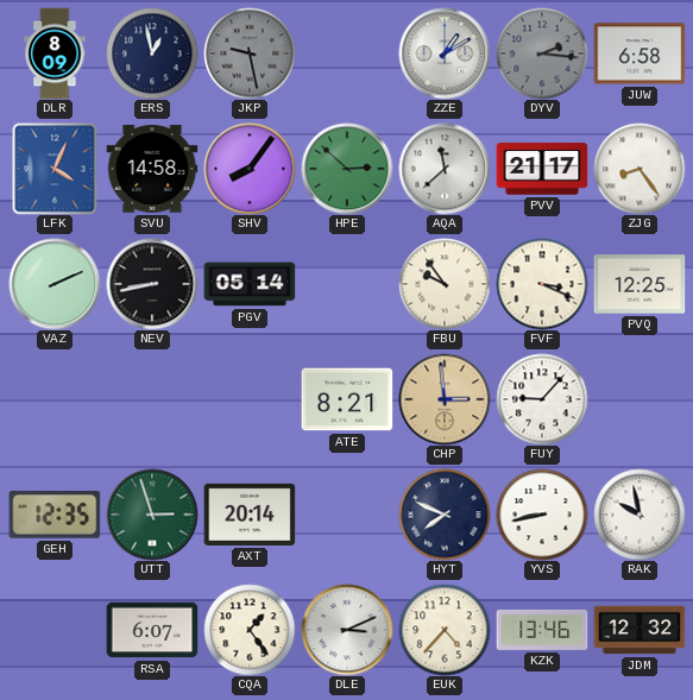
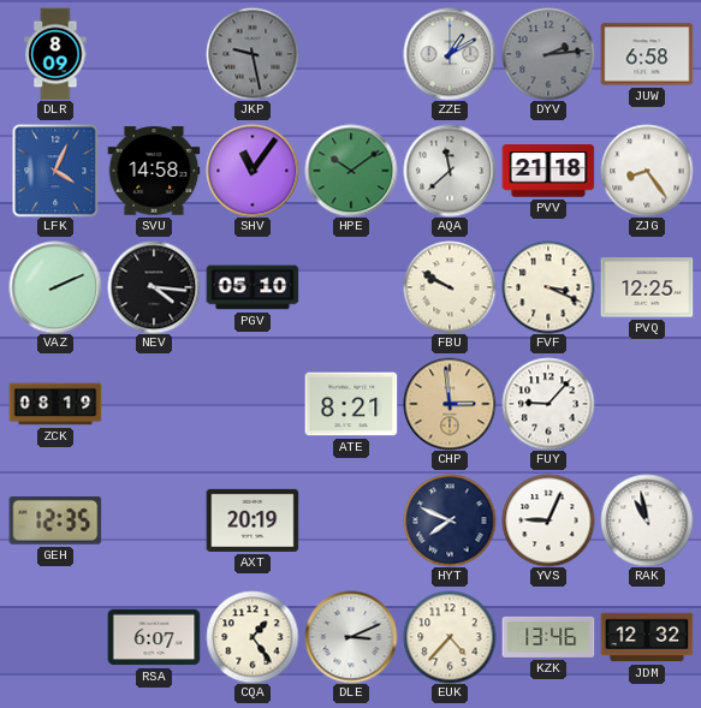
ERS: 12:58 -> none (152, 53)
DYV: 2:16 -> 2:14 (548, 54)
SHV: 8:06 -> 11:06 (253, 171)
HPE: 2:52 -> 10:09 (351, 171)
PVV: 21:17 -> 21:18 (548, 171)
NEV: 8:43 -> 4:16 (154, 287)
PGV: 05:14 -> 05:10 (253, 287)
FBU: 9:54 -> 9:50 (450, 287)
ZCK: none -> 08:19 (55, 404)
UTT: 2:57 -> none (152, 515)
AXT: 20:14 -> 20:19 (253, 520)
YVS: 8:43 -> 9:04 (548, 520)
RAK: 9:58 -> 10:58 (647, 520)
